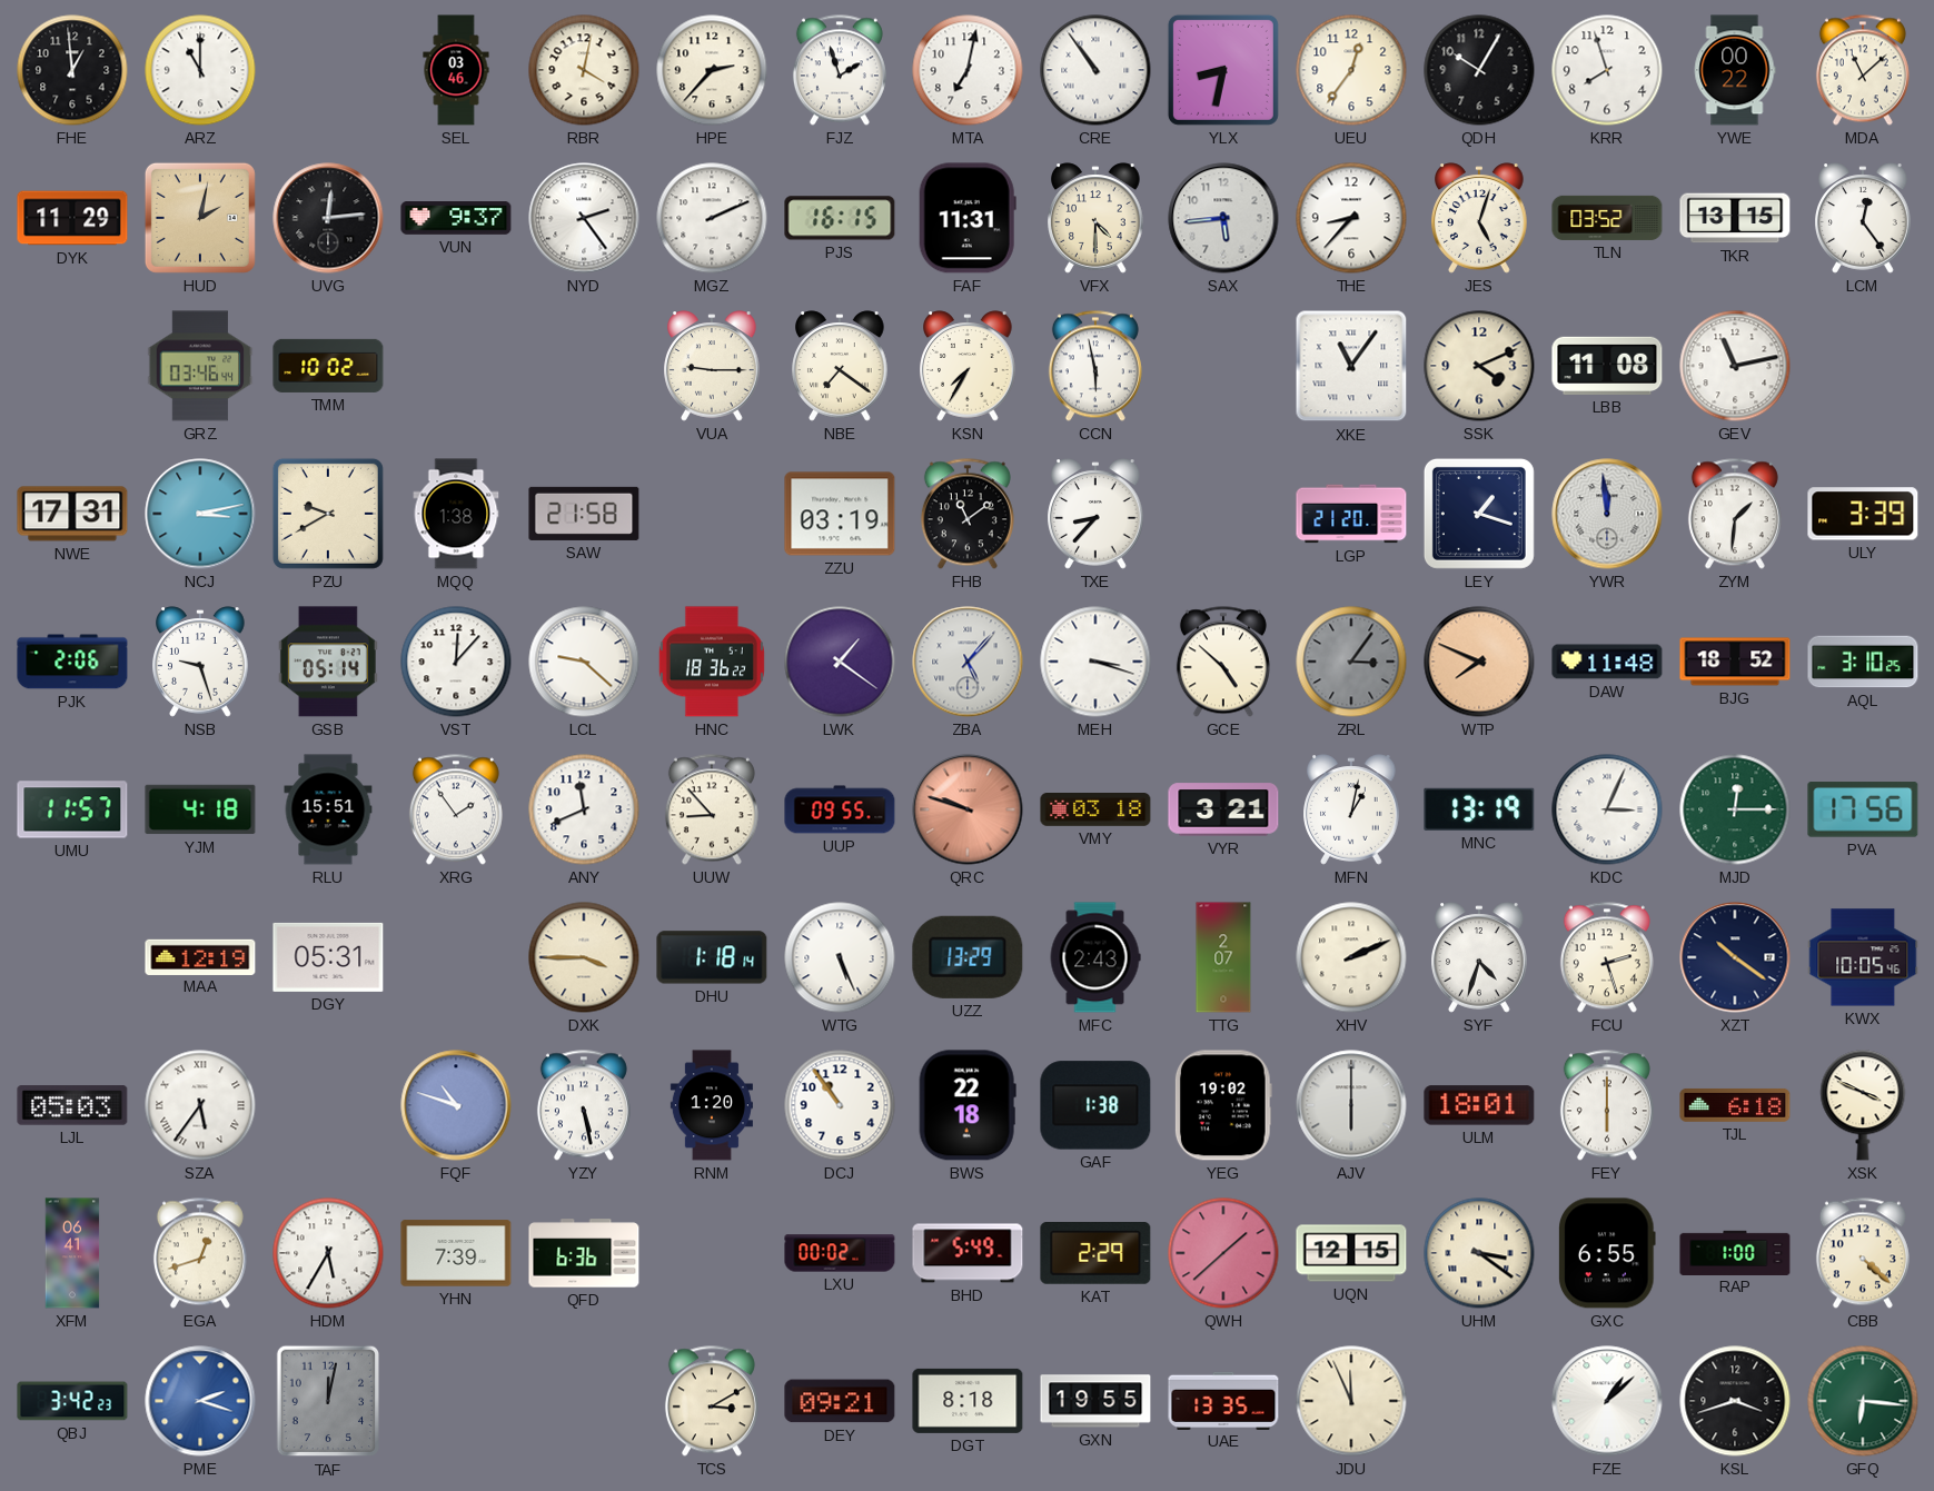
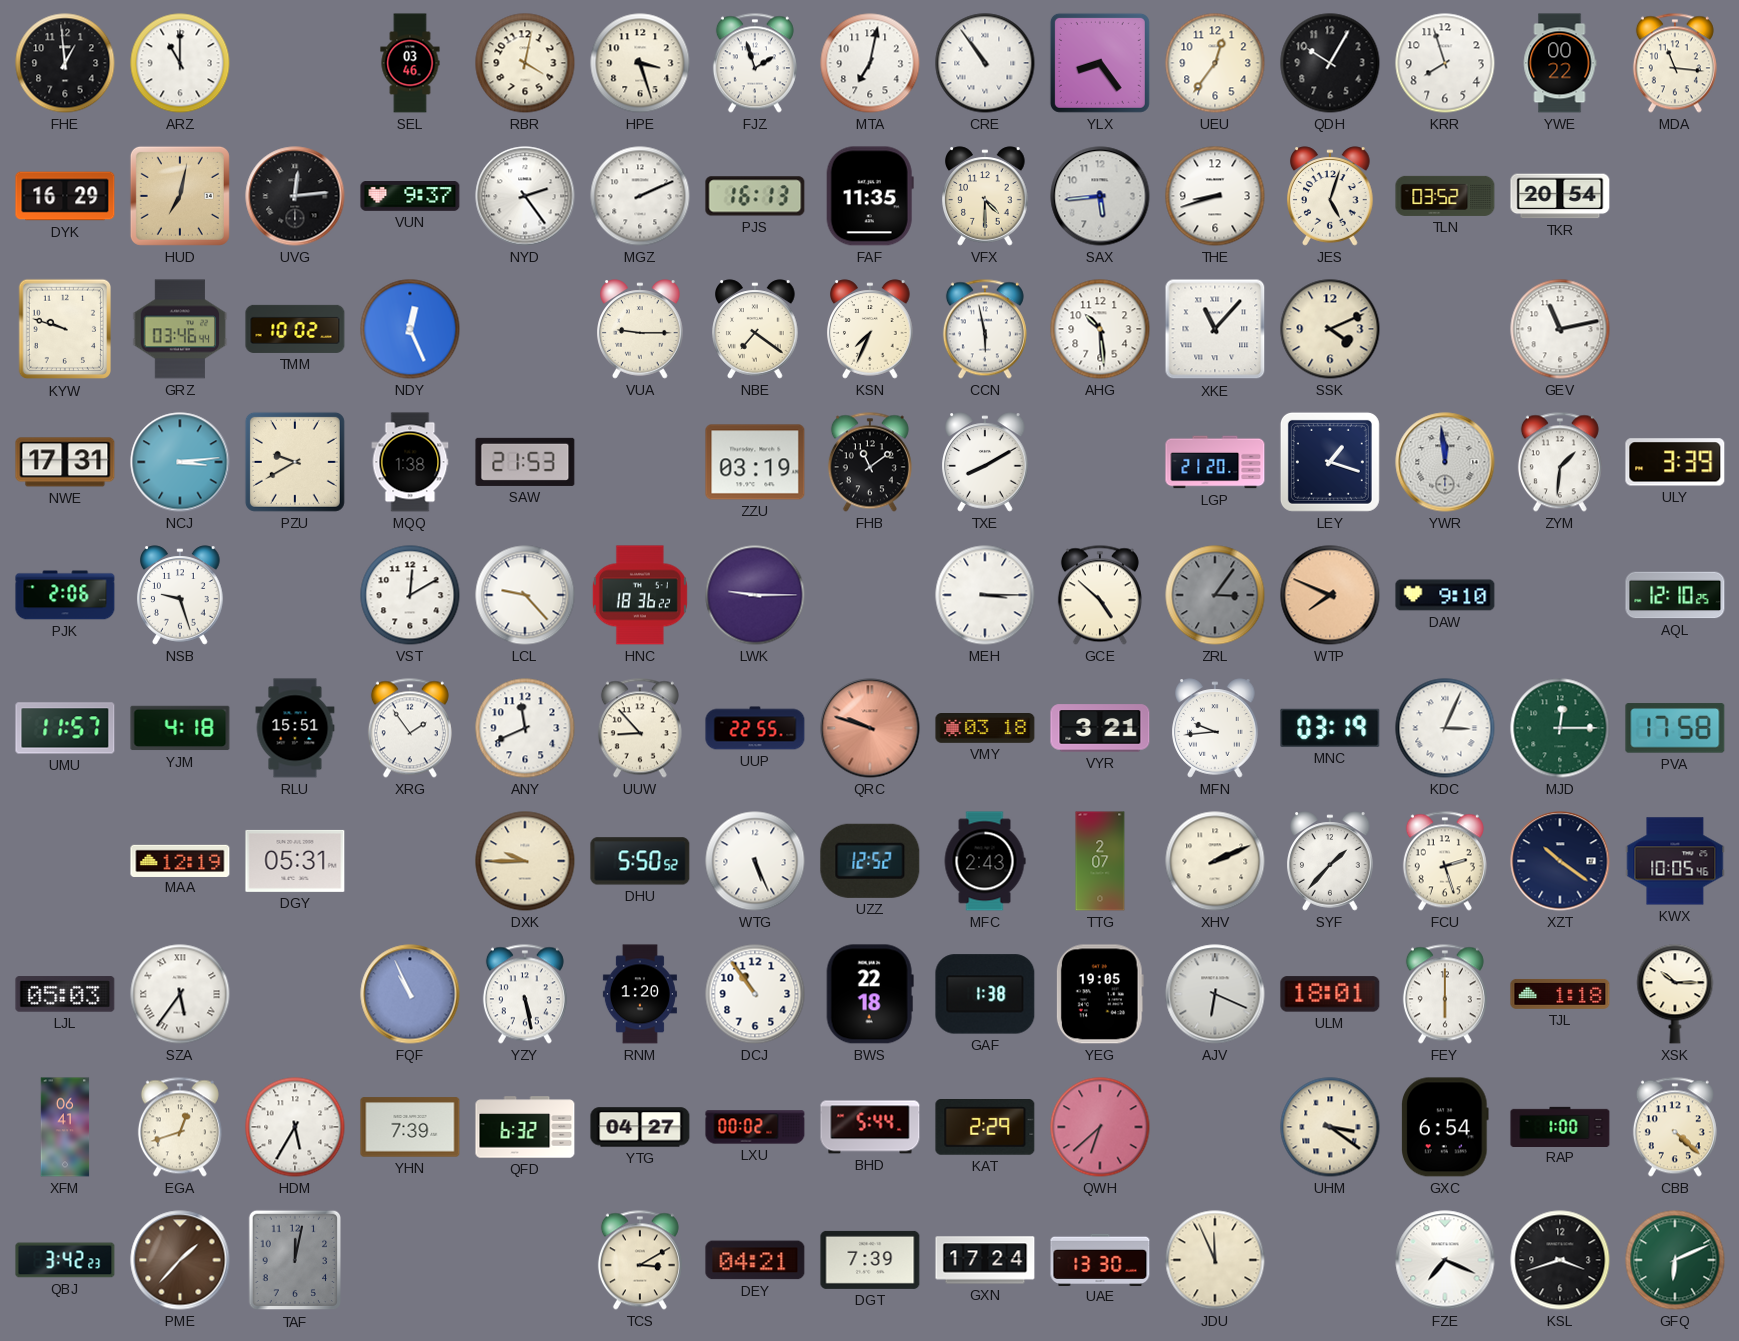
HPE: 2:37 -> 3:27 (640, 63)
YLX: 8:32 -> 8:24 (1100, 63)
MDA: 11:08 -> 11:16 (1675, 63)
DYK: 11:29 -> 16:29 (65, 196)
HUD: 2:02 -> 7:02 (180, 196)
PJS: 16:15 -> 16:13 (755, 196)
FAF: 11:31 -> 11:35 (870, 196)
THE: 8:37 -> 8:42 (1215, 196)
TKR: 13:15 -> 20:54 (1560, 196)
LCM: 12:24 -> none (1863, 218)
KYW: none -> 9:48 (65, 329)
NDY: none -> 12:26 (410, 329)
KSN: 7:35 -> 7:34 (870, 329)
AHG: none -> 10:29 (1100, 329)
XKE: 11:06 -> 11:07 (1215, 329)
LBB: 11:08 -> none (1607, 366)
NCJ: 3:13 -> 3:14 (180, 462)
SAW: 21:58 -> 21:53 (525, 462)
TXE: 8:37 -> 8:10 (985, 462)
GSB: 05:14 -> none (328, 662)
VST: 12:07 -> 12:10 (410, 595)
LCL: 9:22 -> 9:23 (525, 595)
LWK: 1:21 -> 9:15 (755, 595)
ZBA: 5:07 -> none (968, 662)
MEH: 3:18 -> 3:15 (985, 595)
DAW: 11:48 -> 9:10 (1445, 595)
BJG: 18:52 -> none (1735, 662)
AQL: 3:10 -> 12:10 (1675, 595)
UUP: 09:55 -> 22:55 (755, 728)
MFN: 1:02 -> 9:44 (1215, 728)
MNC: 13:19 -> 03:19 (1330, 728)
PVA: 17:56 -> 17:58 (1675, 728)
DXK: 3:45 -> 9:45 (525, 861)
DHU: 1:18 -> 5:50 (640, 861)
UZZ: 13:29 -> 12:52 (870, 861)
SYF: 4:33 -> 1:37 (1330, 861)
FQF: 10:48 -> 10:56 (410, 994)
YEG: 19:02 -> 19:05 (1100, 994)
AJV: 6:00 -> 6:19 (1215, 994)
TJL: 6:18 -> 1:18 (1560, 994)
XSK: 3:49 -> 10:15 (1675, 994)
QFD: 6:36 -> 6:32 (525, 1127)
YTG: none -> 04:27 (640, 1127)
BHD: 5:49 -> 5:44 (870, 1127)
QWH: 1:38 -> 6:38 (1100, 1127)
UQN: 12:15 -> none (1351, 1253)
GXC: 6:55 -> 6:54 (1445, 1127)
PME: 2:18 -> 1:37 (180, 1260)
PME dial: blue -> brown (180, 1260)
DEY: 09:21 -> 04:21 (755, 1260)
DGT: 8:18 -> 7:39 (870, 1260)
GXN: 19:55 -> 17:24 (985, 1260)
UAE: 13:35 -> 13:30 (1100, 1259)
FZE: 1:08 -> 7:19 (1445, 1260)
GFQ: 6:16 -> 6:11 (1675, 1260)
